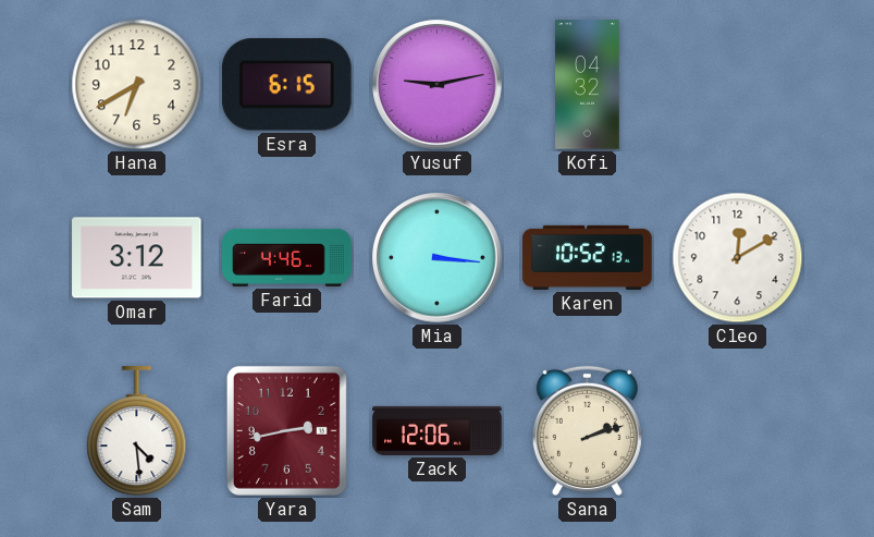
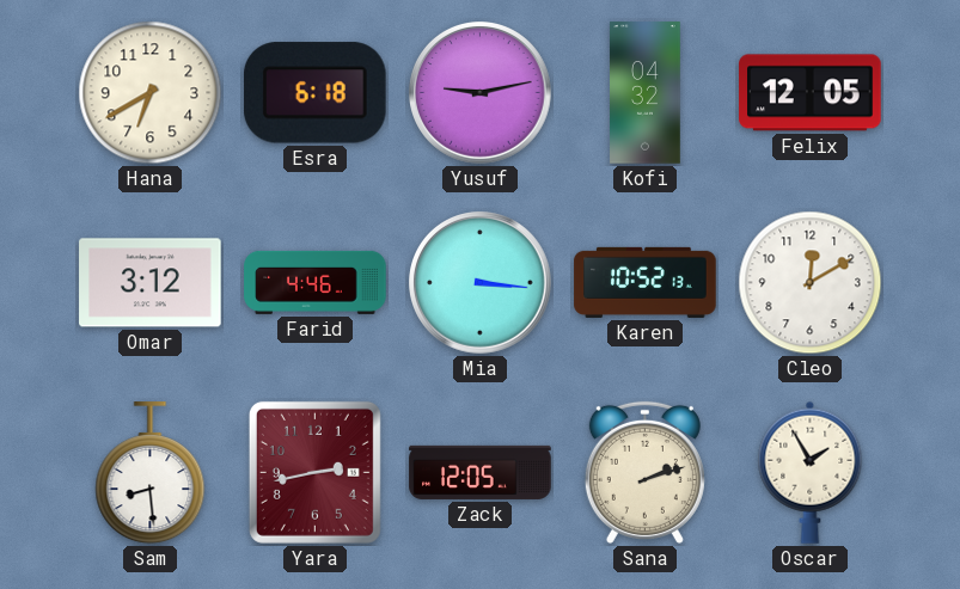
Esra: 6:15 -> 6:18 (314, 93)
Felix: none -> 12:05 (811, 93)
Sam: 4:29 -> 8:29 (151, 473)
Zack: 12:06 -> 12:05 (481, 472)
Oscar: none -> 1:55 (811, 472)
